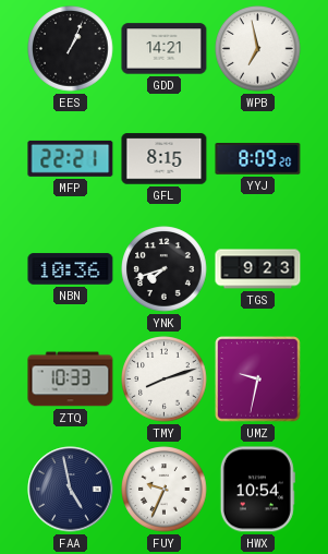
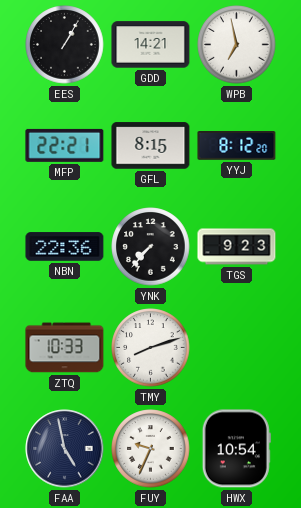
EES: 1:04 -> 1:05 (65, 45)
YYJ: 8:09 -> 8:12 (237, 146)
NBN: 10:36 -> 22:36 (65, 247)
YNK: 7:42 -> 7:37 (151, 247)
UMZ: 9:32 -> none (258, 380)
